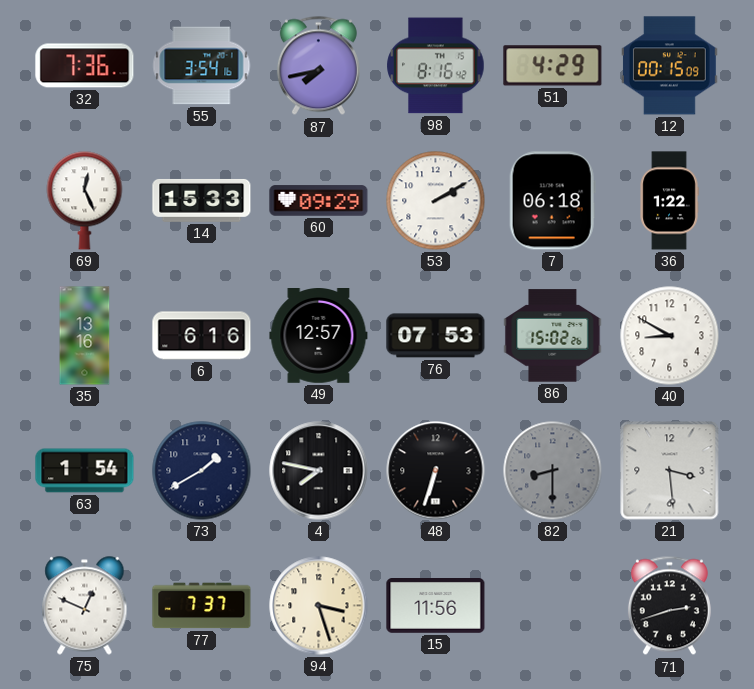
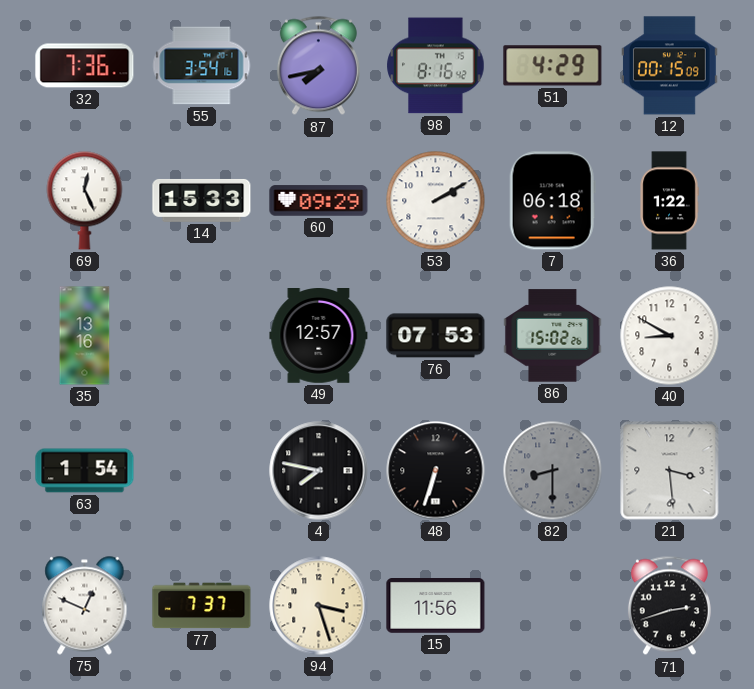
6: 6:16 -> none (202, 336)
73: 1:40 -> none (202, 471)
